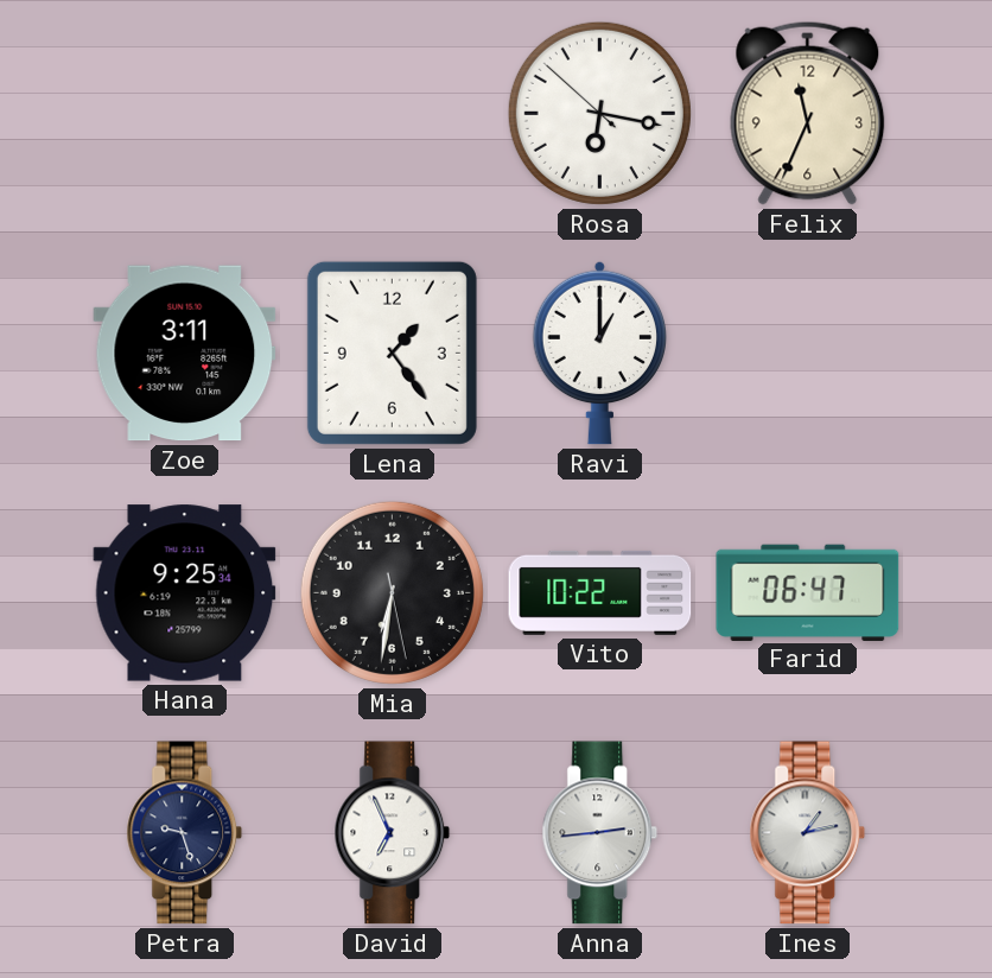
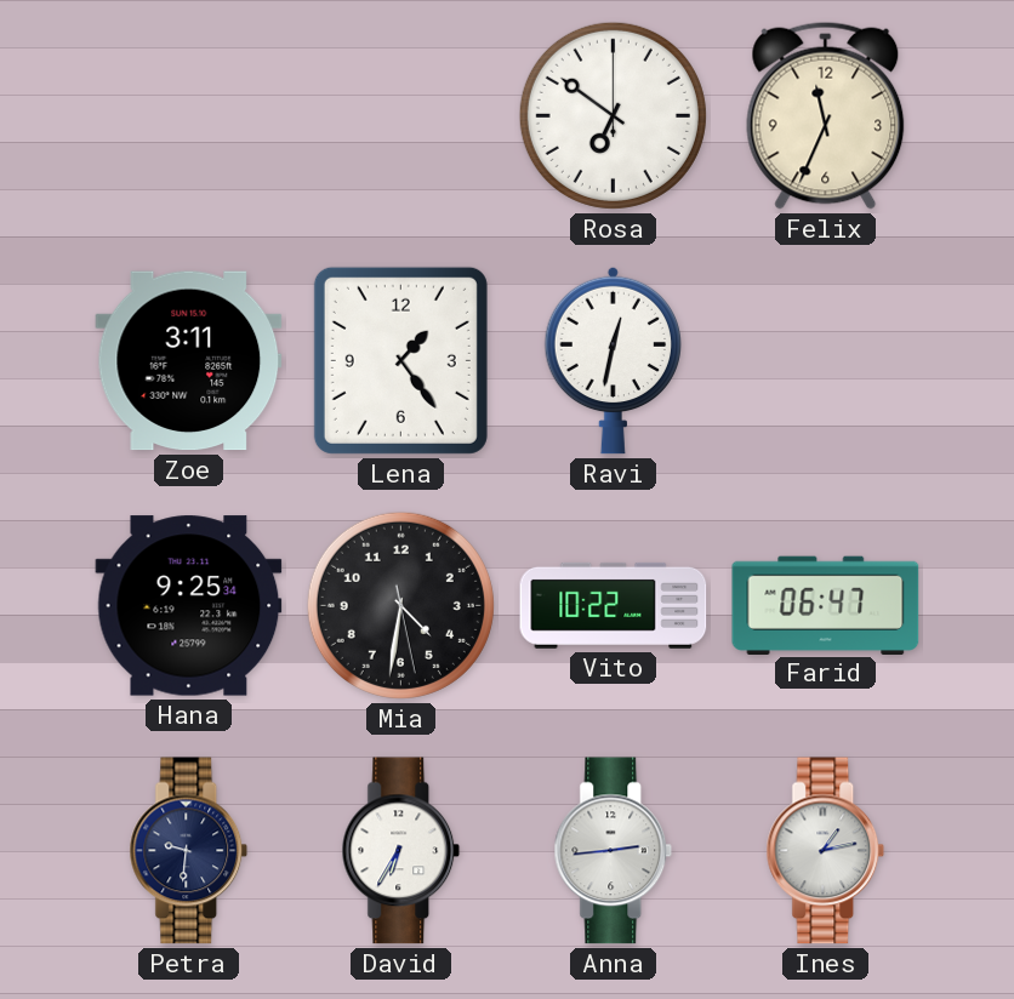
Rosa: 6:16 -> 6:51 (613, 115)
Ravi: 1:00 -> 12:32 (613, 360)
Mia: 6:31 -> 4:31 (400, 605)
Petra: 9:27 -> 9:31 (189, 851)
David: 6:56 -> 6:35 (401, 851)
